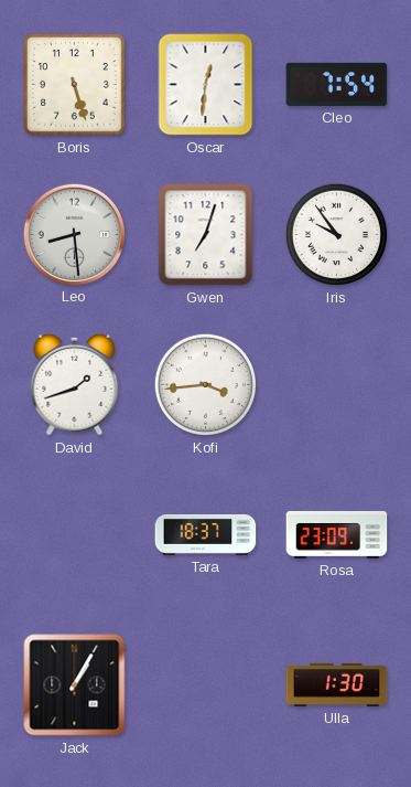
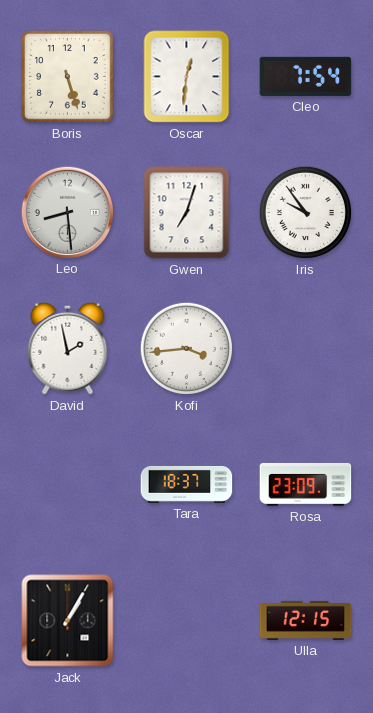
David: 1:42 -> 1:58 (68, 348)
Ulla: 1:30 -> 12:15 (306, 620)
